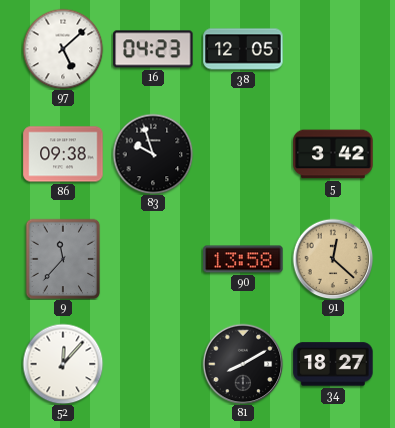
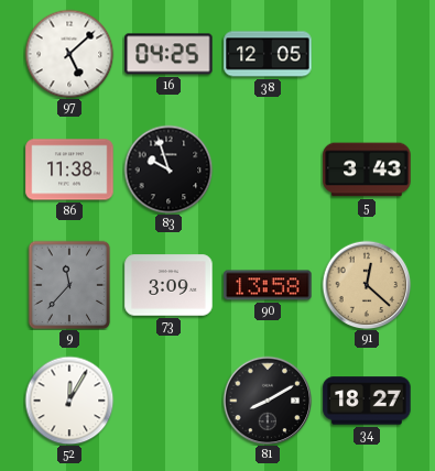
16: 04:23 -> 04:25 (168, 54)
86: 09:38 -> 11:38 (69, 169)
5: 3:42 -> 3:43 (367, 169)
73: none -> 3:09 (168, 285)
52: 12:07 -> 12:05 (69, 401)
